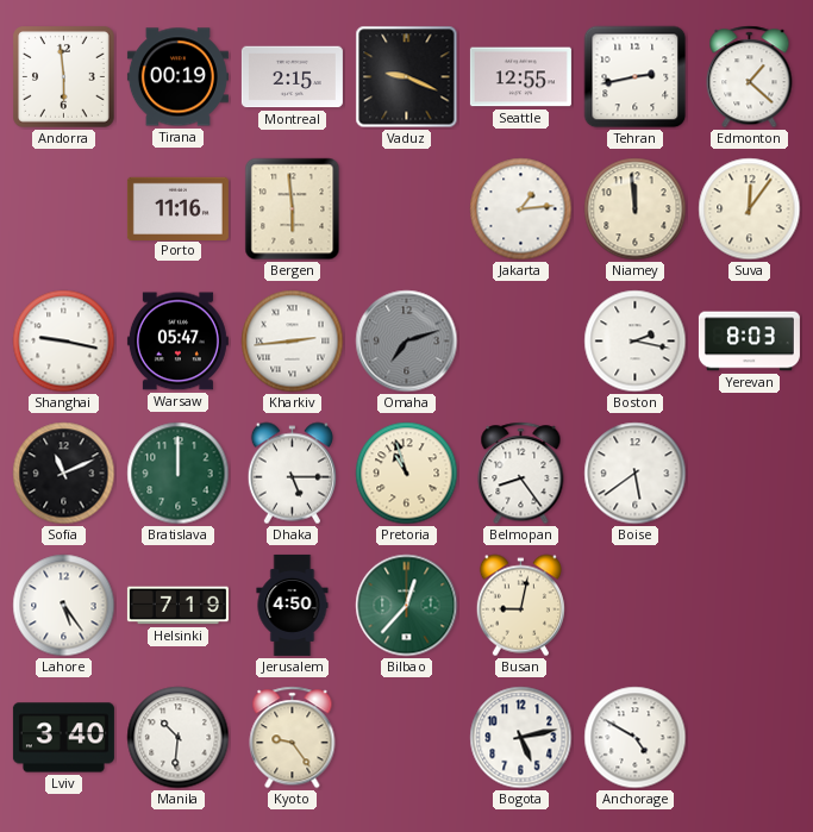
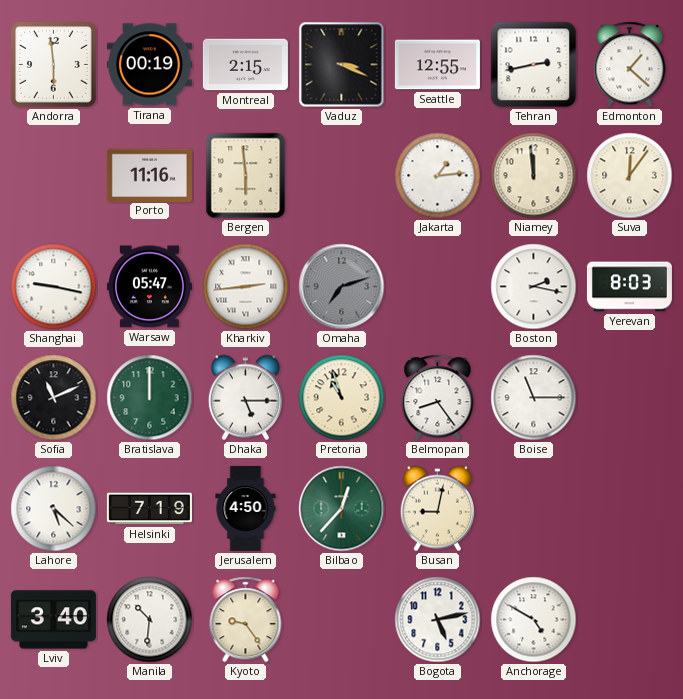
Vaduz: 9:19 -> 3:19 (342, 65)
Boise: 5:39 -> 11:15 (534, 398)
Lahore: 5:24 -> 5:22 (54, 509)
